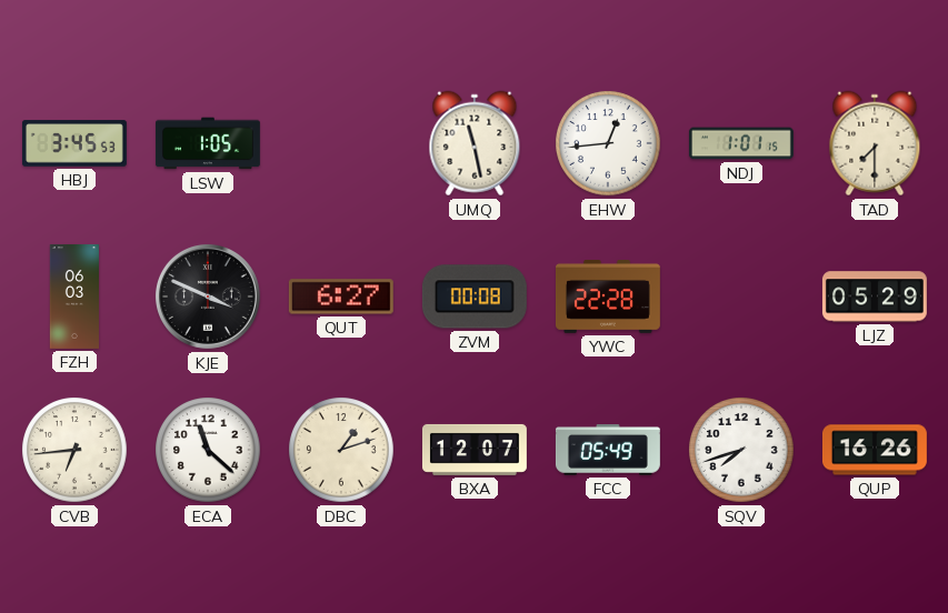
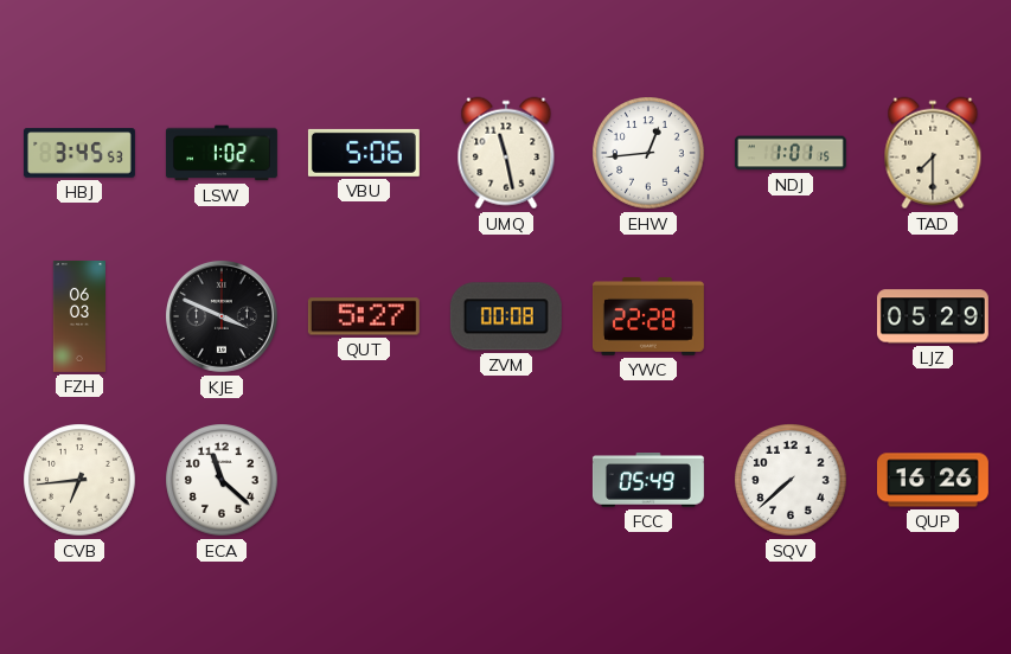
LSW: 1:05 -> 1:02 (222, 153)
VBU: none -> 5:06 (364, 153)
QUT: 6:27 -> 5:27 (364, 316)
DBC: 1:12 -> none (341, 450)
BXA: 12:07 -> none (475, 450)
SQV: 7:42 -> 7:38 (791, 480)
